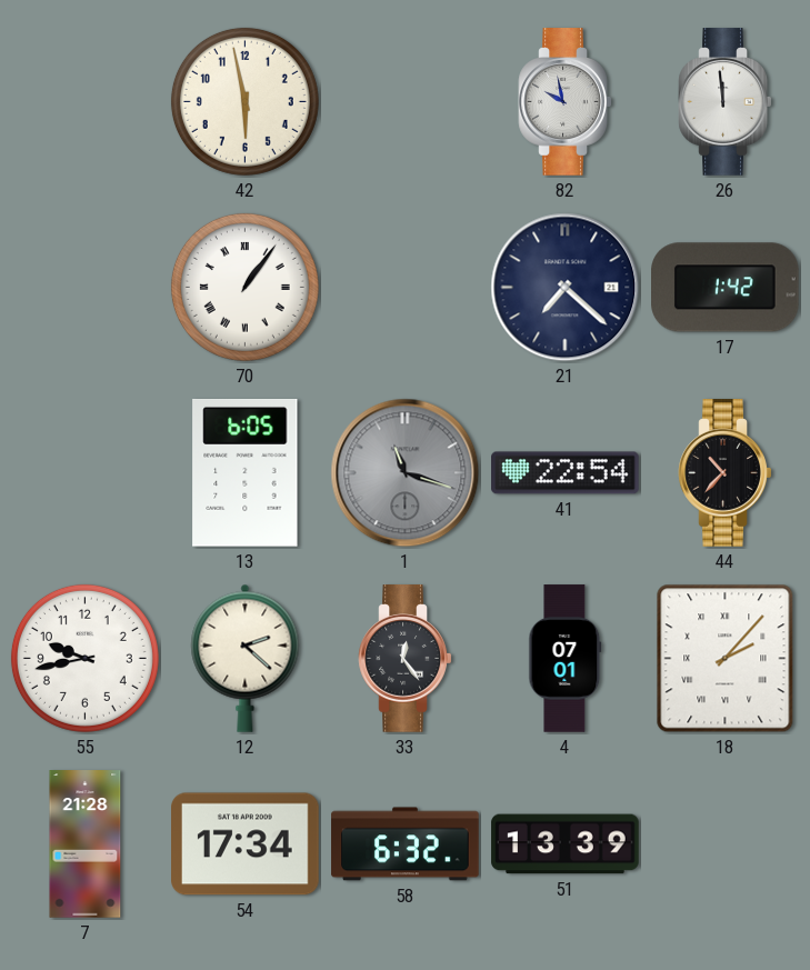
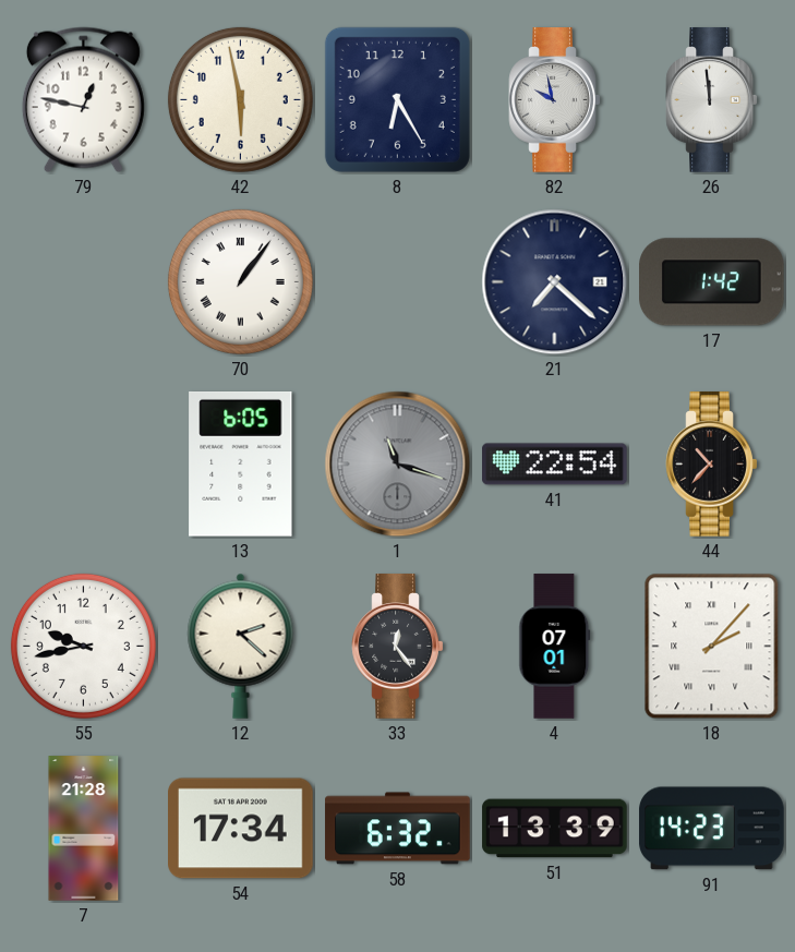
79: none -> 12:47 (83, 100)
8: none -> 6:25 (397, 99)
91: none -> 14:23 (712, 829)
